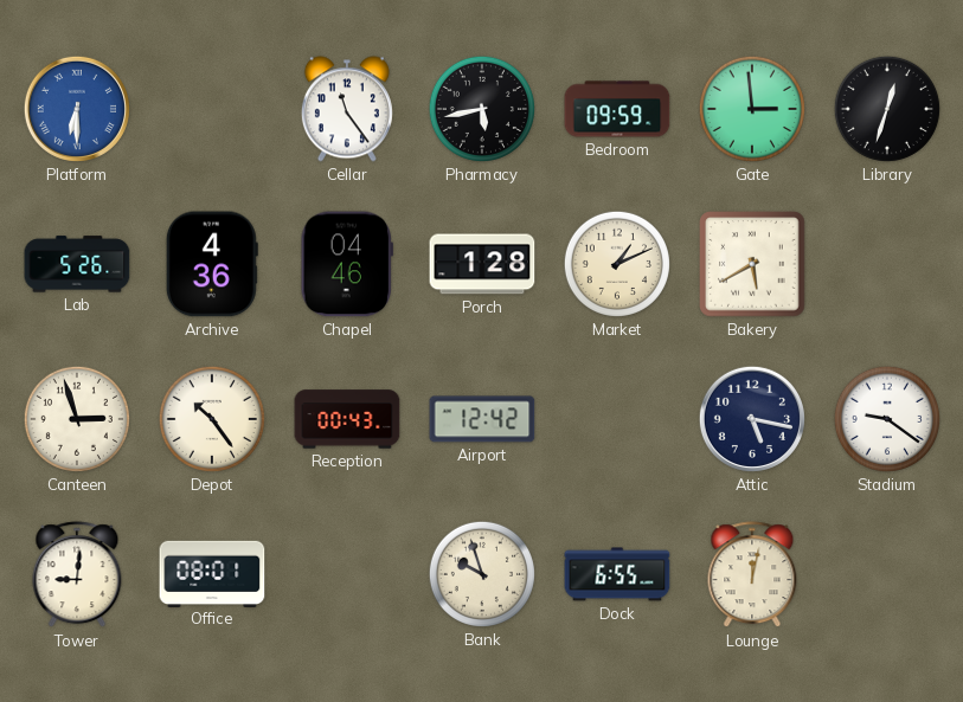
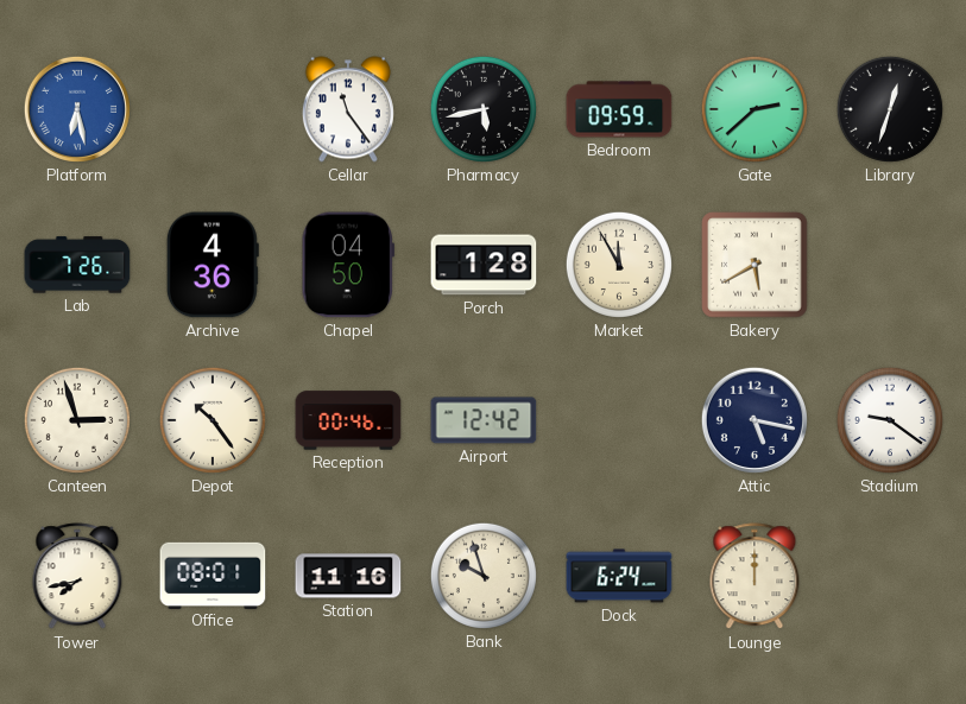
Platform: 6:30 -> 6:28 (77, 109)
Gate: 2:59 -> 2:38 (755, 109)
Lab: 5:26 -> 7:26 (77, 265)
Chapel: 04:46 -> 04:50 (347, 265)
Market: 1:11 -> 11:55 (619, 265)
Reception: 00:43 -> 00:46 (348, 420)
Tower: 9:01 -> 7:43 (77, 577)
Station: none -> 11:16 (348, 576)
Dock: 6:55 -> 6:24 (619, 576)
Lounge: 12:02 -> 12:00 (755, 577)
